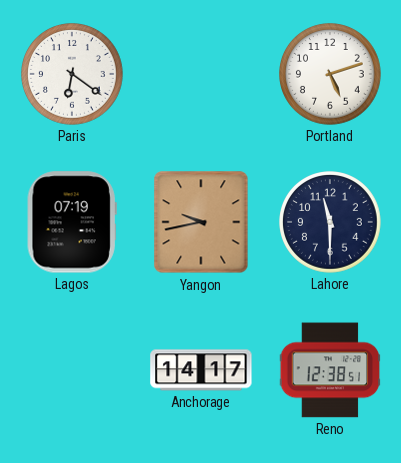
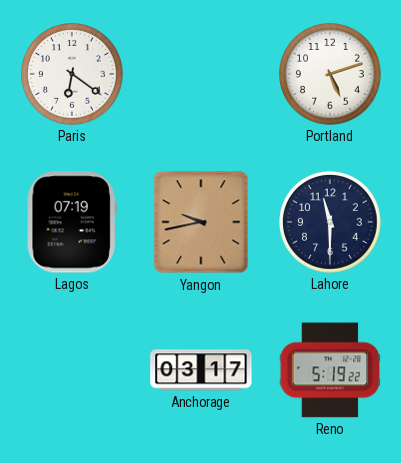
Anchorage: 14:17 -> 03:17 (201, 370)
Reno: 12:38 -> 5:19 (330, 370)
